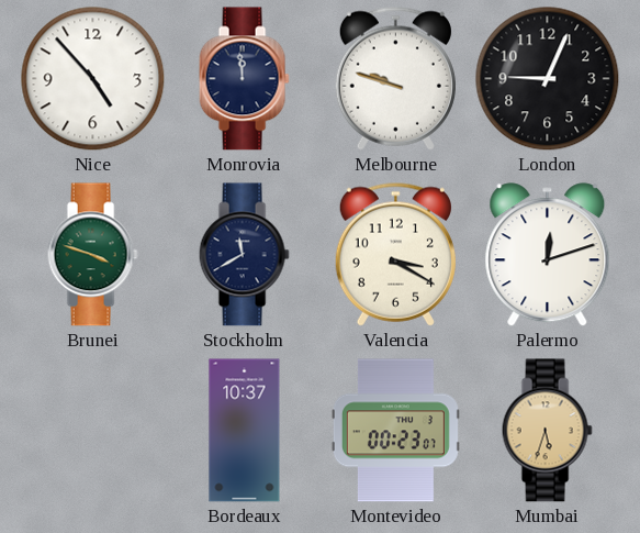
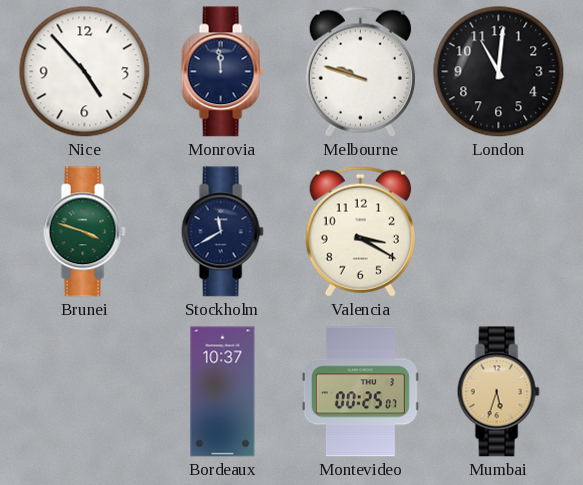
London: 9:04 -> 11:01 (499, 72)
Palermo: 12:12 -> none (548, 255)
Montevideo: 00:23 -> 00:25 (360, 392)
